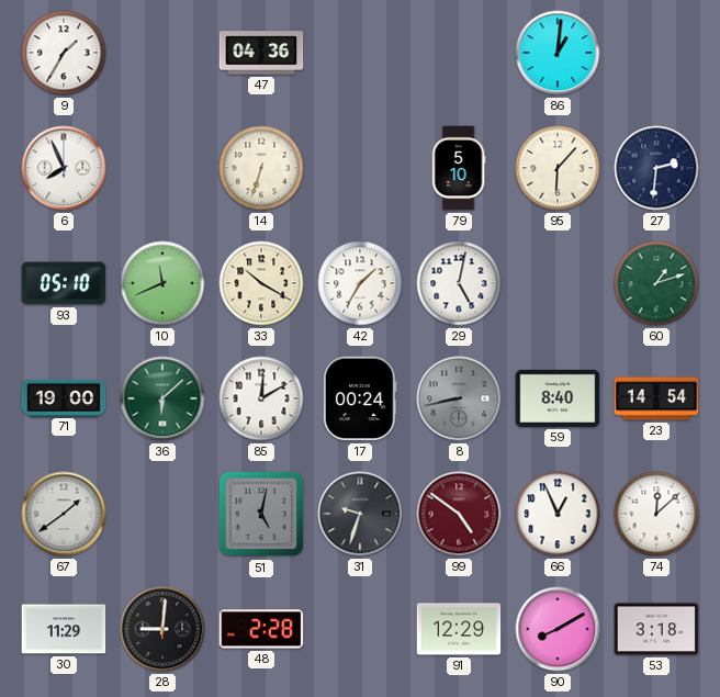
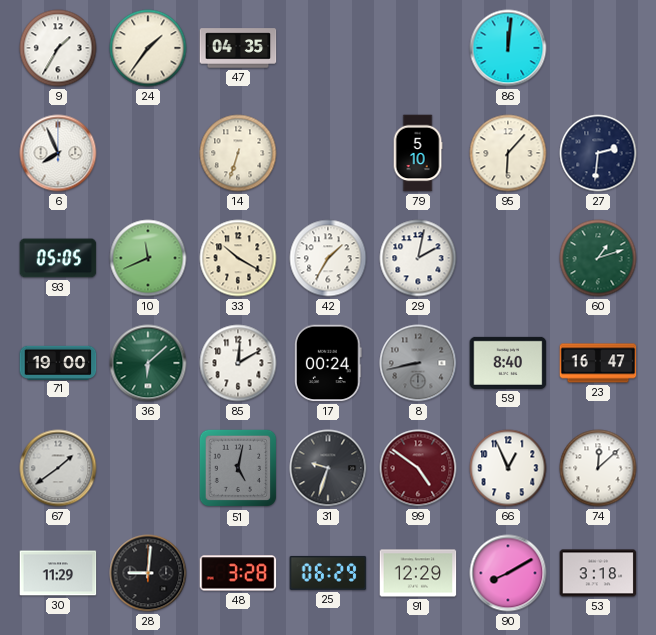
24: none -> 1:36 (148, 48)
47: 04:36 -> 04:35 (238, 48)
86: 1:01 -> 12:01 (508, 48)
93: 05:10 -> 05:05 (58, 258)
29: 5:02 -> 2:02 (418, 258)
23: 14:54 -> 16:47 (598, 363)
48: 2:28 -> 3:28 (238, 573)
25: none -> 06:29 (328, 573)
